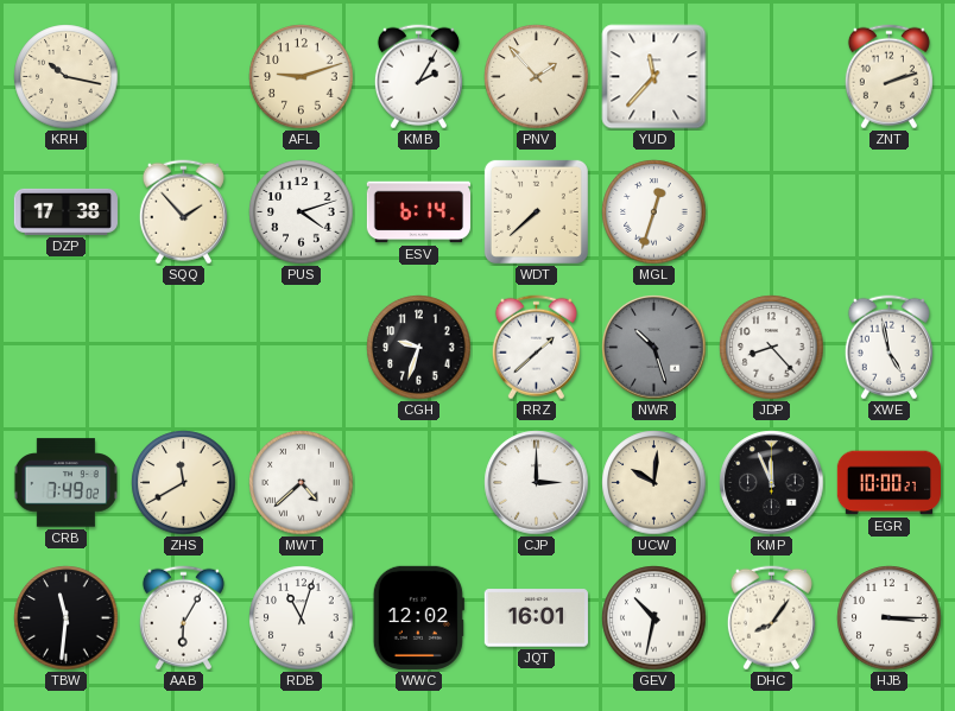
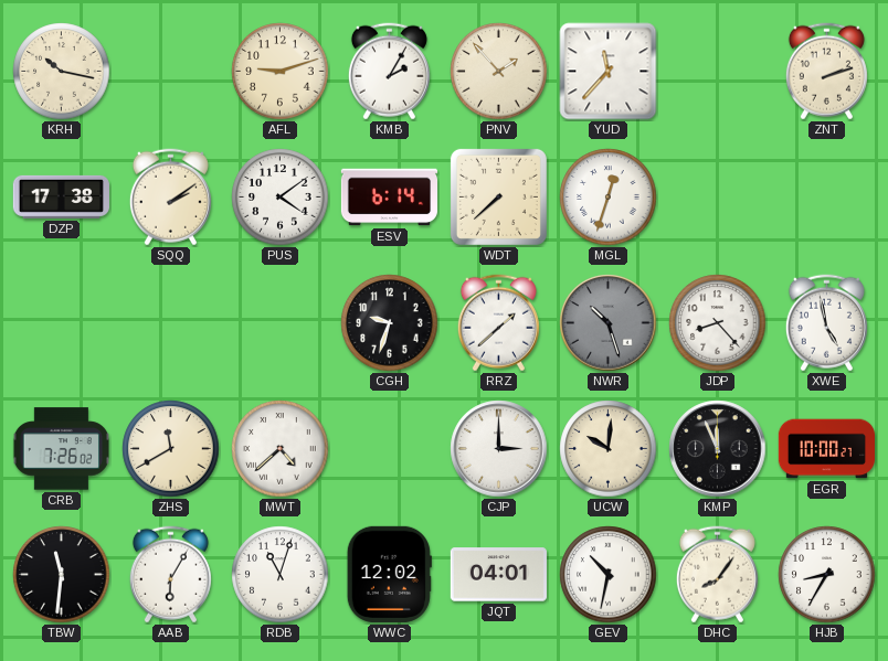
SQQ: 1:53 -> 2:09 (170, 198)
PUS: 4:12 -> 4:09 (281, 198)
CRB: 7:49 -> 7:26 (61, 449)
JQT: 16:01 -> 04:01 (498, 575)
HJB: 3:15 -> 8:35 (827, 575)
